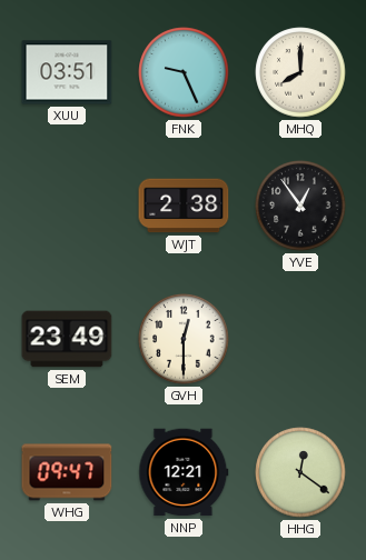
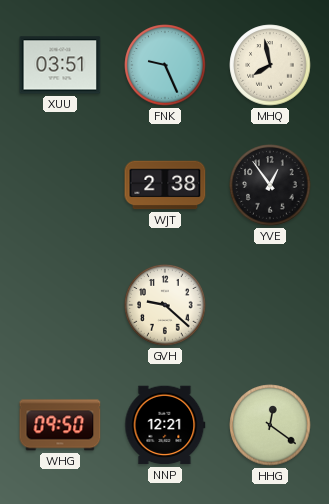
MHQ: 8:00 -> 7:58 (270, 65)
SEM: 23:49 -> none (67, 339)
GVH: 12:30 -> 9:22 (165, 305)
WHG: 09:47 -> 09:50 (60, 425)
